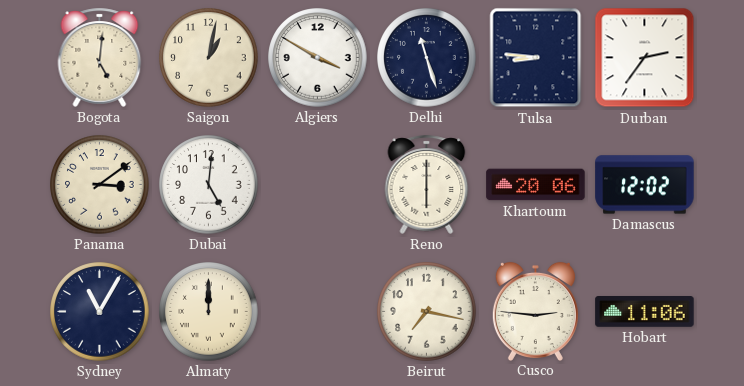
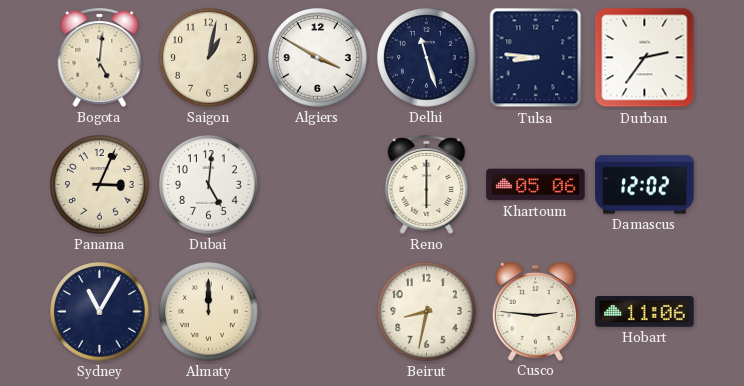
Panama: 3:09 -> 3:04 (100, 185)
Khartoum: 20:06 -> 05:06 (536, 185)
Beirut: 7:17 -> 8:32 (427, 312)
